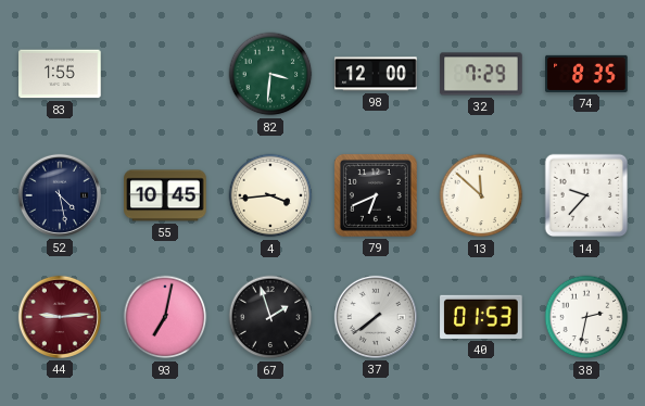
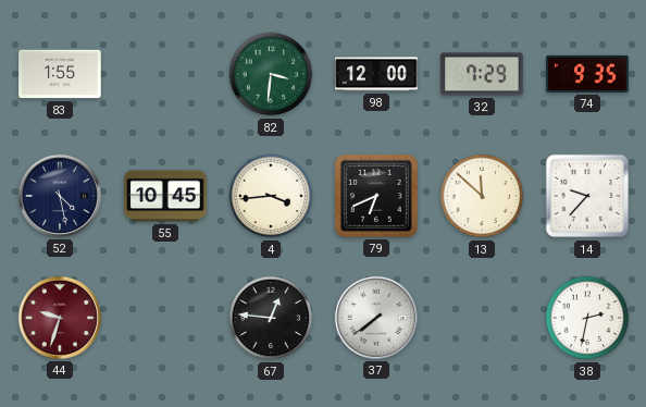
74: 8:35 -> 9:35 (587, 74)
44: 9:14 -> 9:33 (60, 318)
93: 7:02 -> none (165, 317)
67: 1:57 -> 12:46 (271, 318)
40: 01:53 -> none (481, 317)
